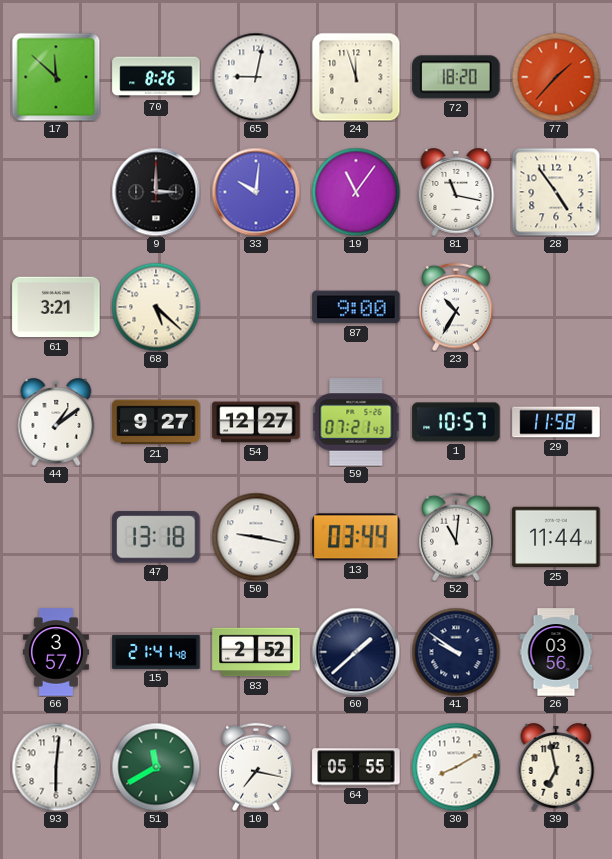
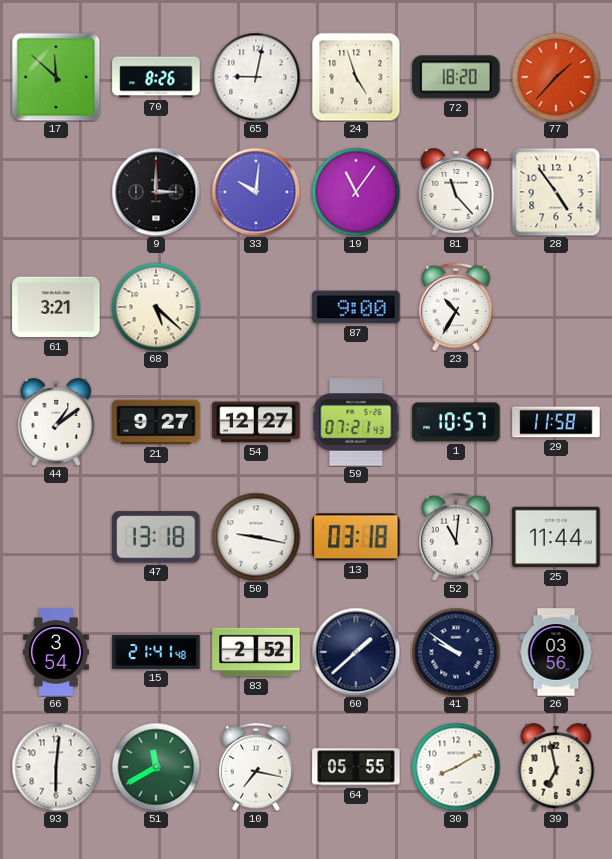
24: 11:57 -> 4:57 (356, 77)
81: 11:17 -> 11:23 (456, 192)
13: 03:44 -> 03:18 (356, 537)
66: 3:57 -> 3:54 (56, 652)
